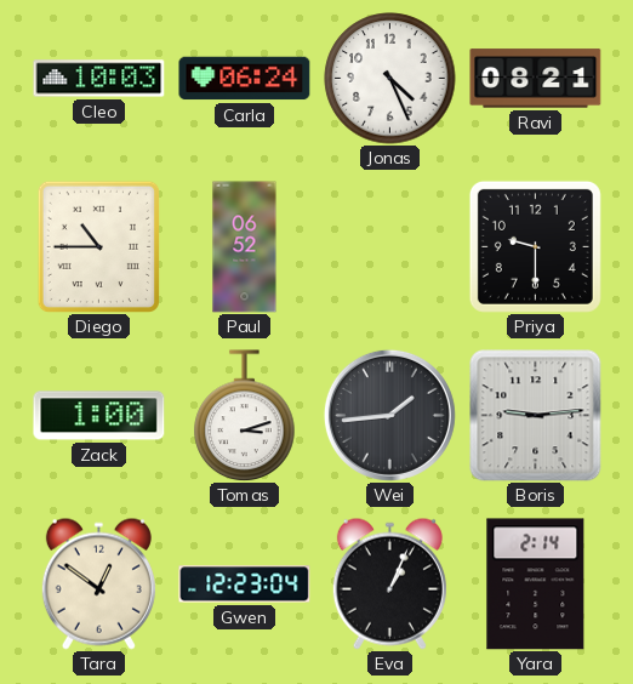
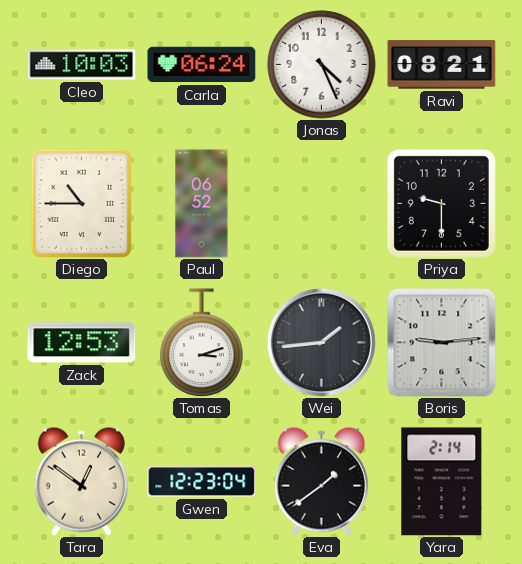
Zack: 1:00 -> 12:53 (82, 343)
Eva: 1:04 -> 1:39 (321, 481)
